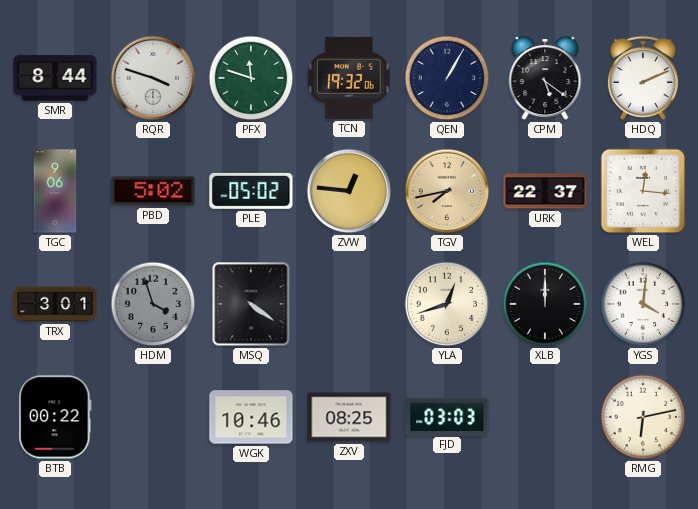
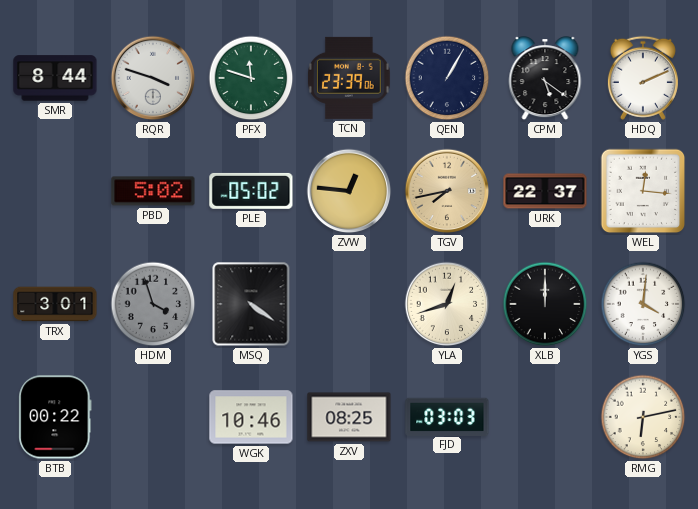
TCN: 19:32 -> 23:39 (350, 78)
TGC: 9:06 -> none (55, 191)
